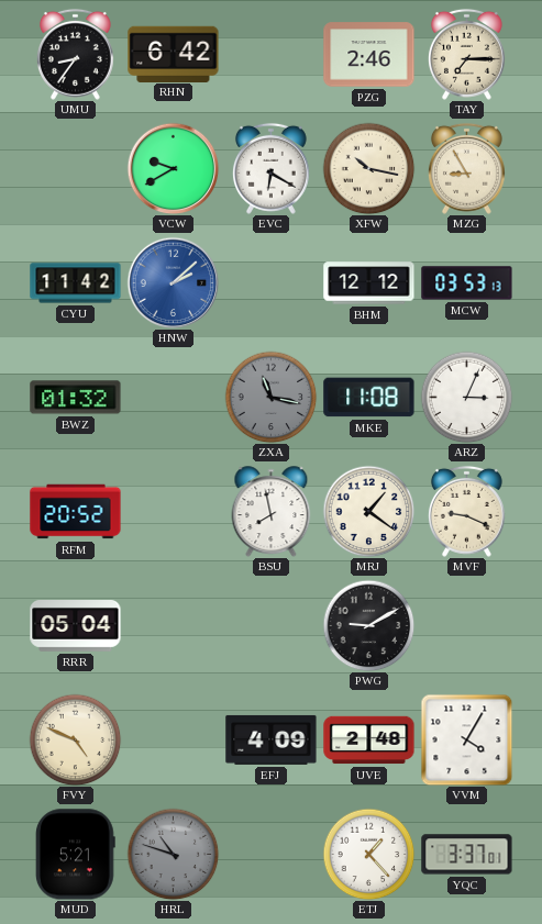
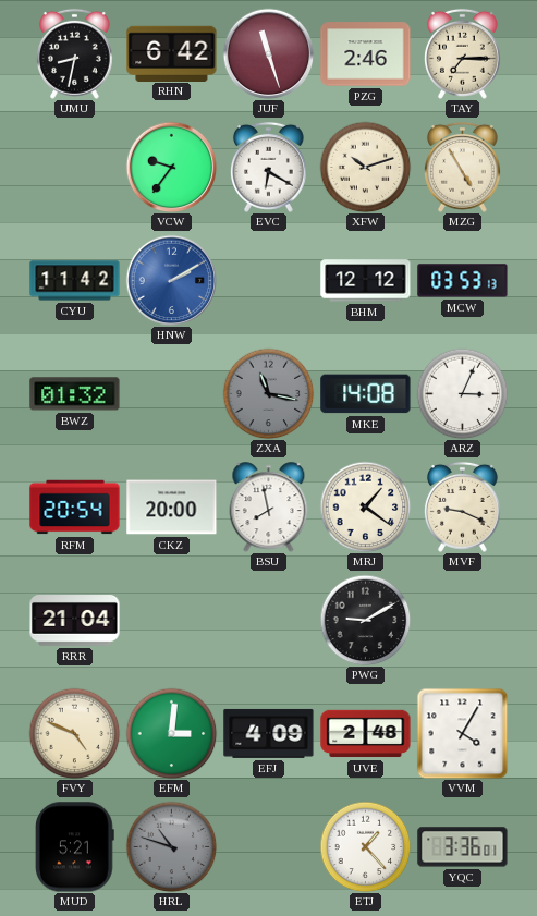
UMU: 8:36 -> 8:32 (74, 53)
JUF: none -> 11:27 (268, 53)
VCW: 9:40 -> 9:36 (171, 167)
XFW: 10:17 -> 10:12 (365, 167)
MZG: 8:55 -> 4:55 (462, 167)
HNW: 2:08 -> 2:10 (171, 280)
MKE: 11:08 -> 14:08 (366, 394)
RFM: 20:52 -> 20:54 (75, 508)
CKZ: none -> 20:00 (172, 508)
RRR: 05:04 -> 21:04 (75, 621)
EFM: none -> 3:01 (171, 733)
YQC: 3:37 -> 3:36 (463, 847)
